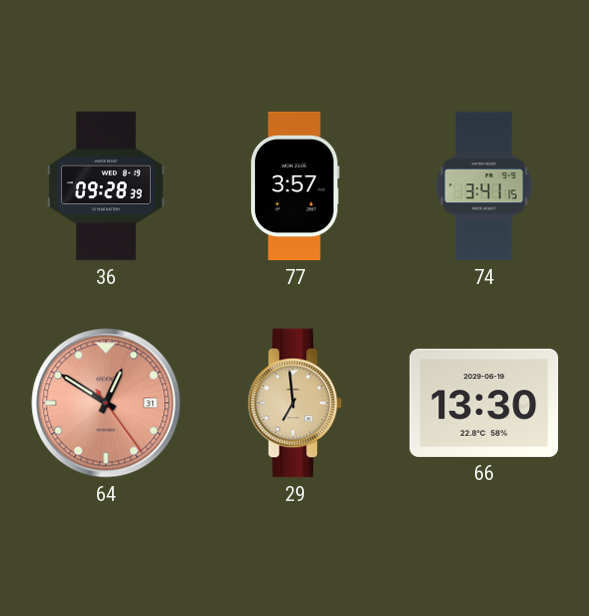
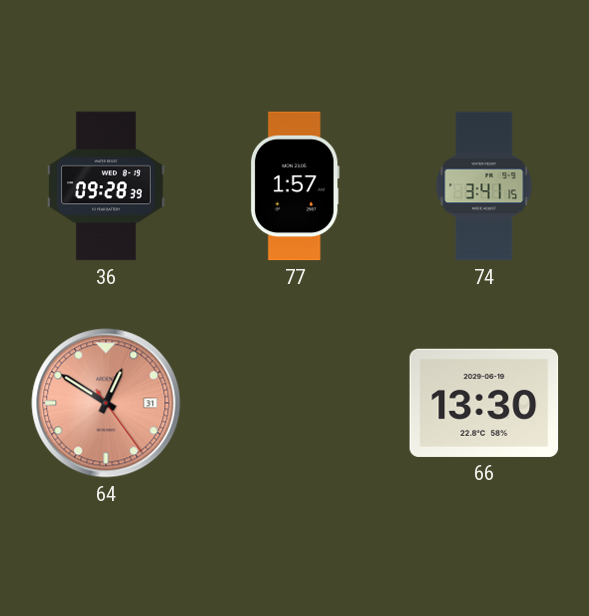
77: 3:57 -> 1:57 (295, 186)
29: 6:59 -> none (295, 403)
